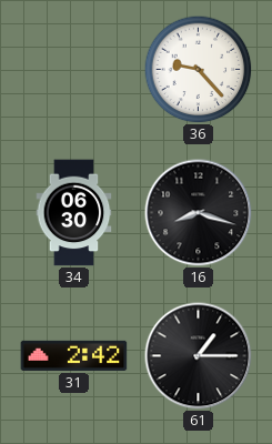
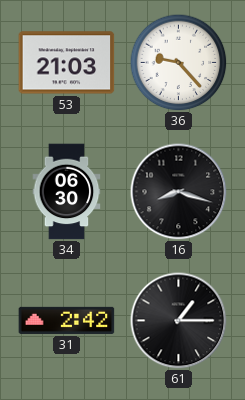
53: none -> 21:03 (67, 63)
